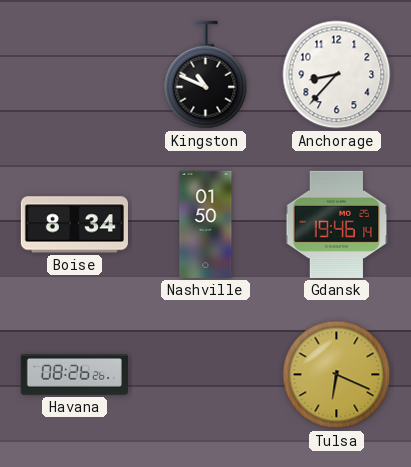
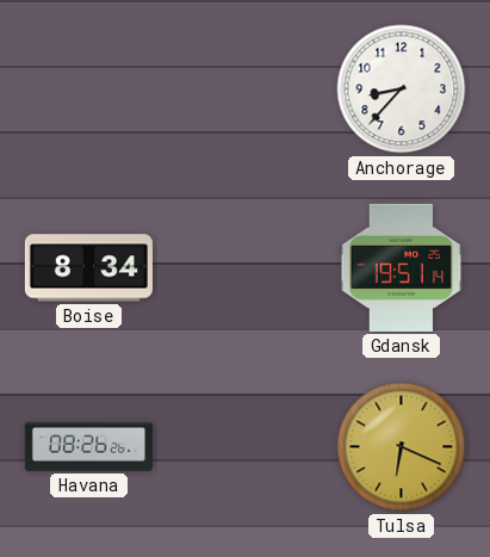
Kingston: 10:49 -> none (206, 75)
Nashville: 01:50 -> none (206, 224)
Gdansk: 19:46 -> 19:51 (402, 267)
